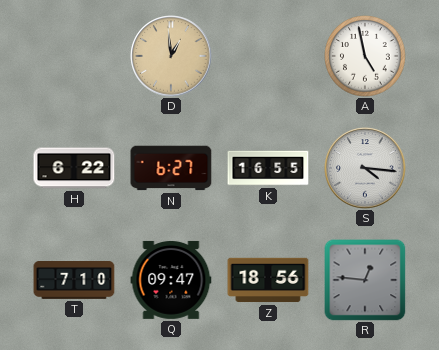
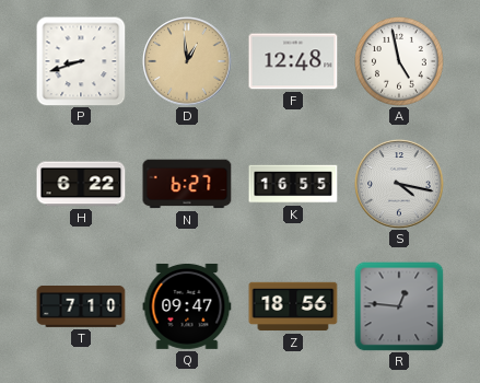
P: none -> 8:42 (81, 61)
F: none -> 12:48 (293, 61)
S: 4:16 -> 4:17 (399, 184)
